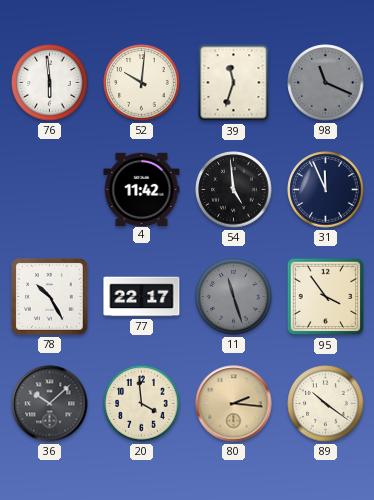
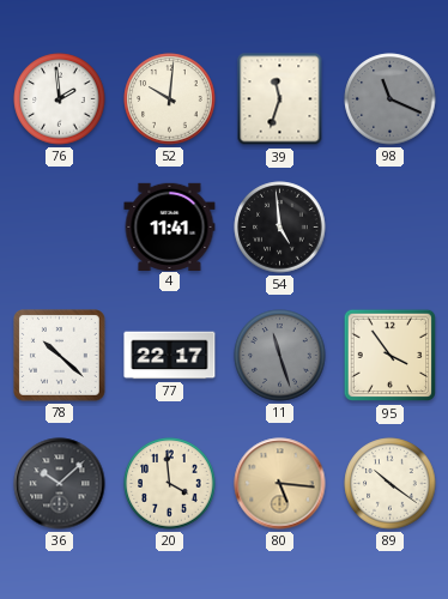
76: 5:59 -> 1:59 (60, 99)
4: 11:42 -> 11:41 (170, 226)
31: 11:56 -> none (326, 190)
78: 10:25 -> 10:22 (60, 356)
80: 2:16 -> 5:16 (280, 484)
